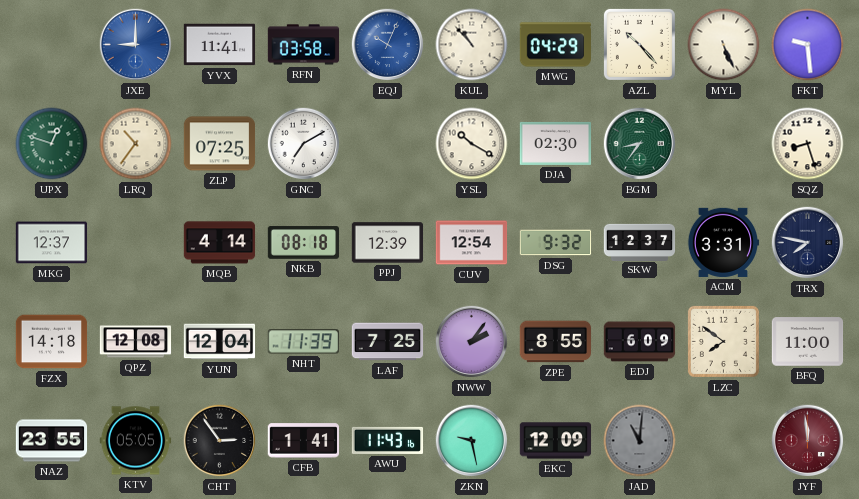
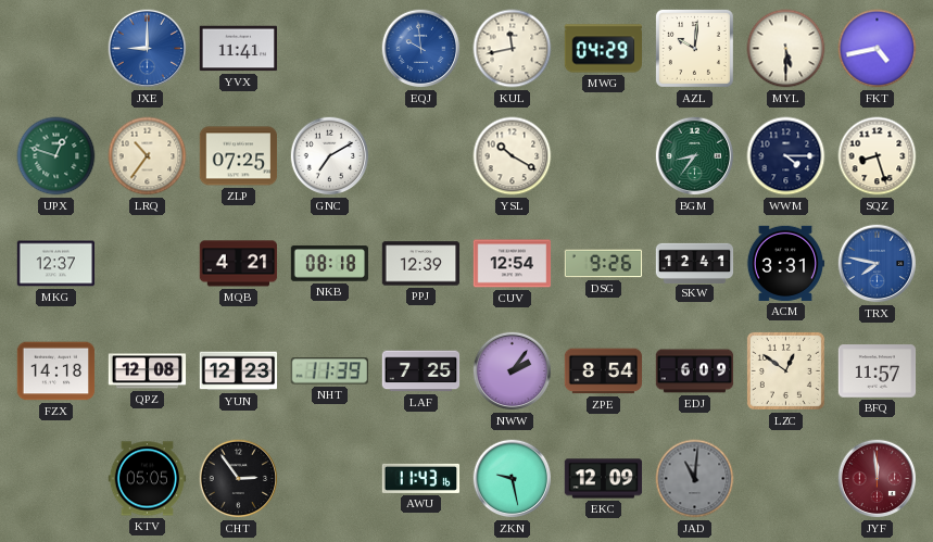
RFN: 03:58 -> none (304, 45)
EQJ: 10:04 -> 9:59 (421, 49)
KUL: 10:53 -> 11:43 (513, 49)
AZL: 10:23 -> 10:01 (694, 48)
MYL: 5:26 -> 5:30 (786, 49)
FKT: 9:29 -> 4:43 (878, 49)
DJA: 02:30 -> none (556, 143)
WWM: none -> 4:15 (786, 156)
MQB: 4:14 -> 4:21 (239, 264)
DSG: 9:32 -> 9:26 (604, 264)
SKW: 12:37 -> 12:41 (695, 263)
TRX dial: navy -> blue (878, 264)
YUN: 12:04 -> 12:23 (239, 371)
ZPE: 8:55 -> 8:54 (604, 371)
LZC: 7:51 -> 12:51 (785, 370)
BFQ: 11:00 -> 11:57 (878, 371)
NAZ: 23:55 -> none (52, 441)
CFB: 1:41 -> none (304, 441)
